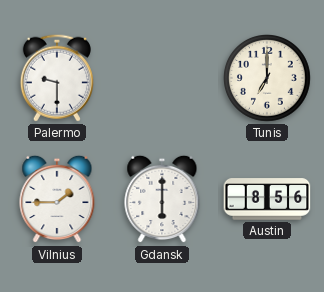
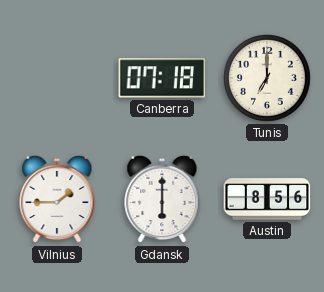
Palermo: 9:30 -> none (57, 78)
Canberra: none -> 07:18 (162, 78)
